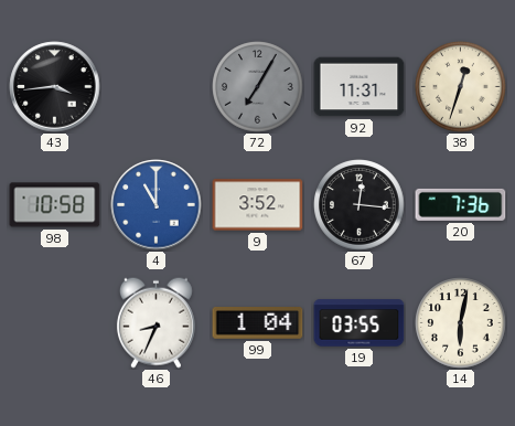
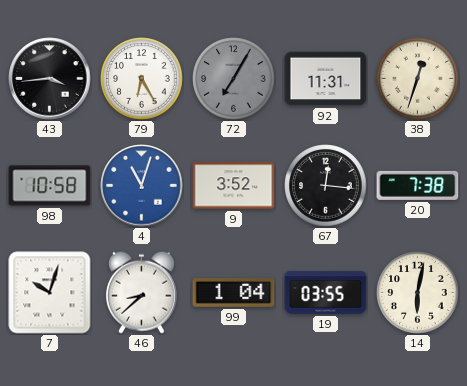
79: none -> 6:25 (142, 79)
4: 11:00 -> 11:03 (142, 186)
20: 7:36 -> 7:38 (418, 185)
7: none -> 10:03 (50, 293)
46: 8:34 -> 8:38 (141, 292)
